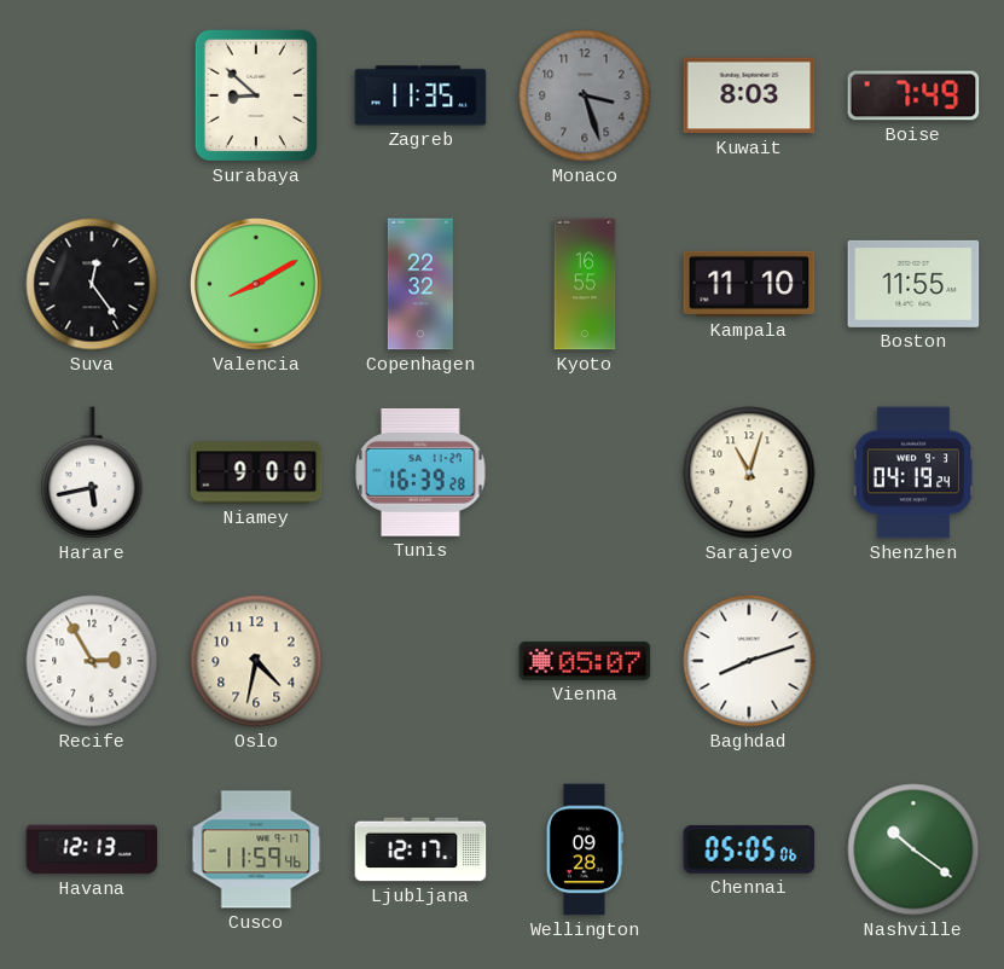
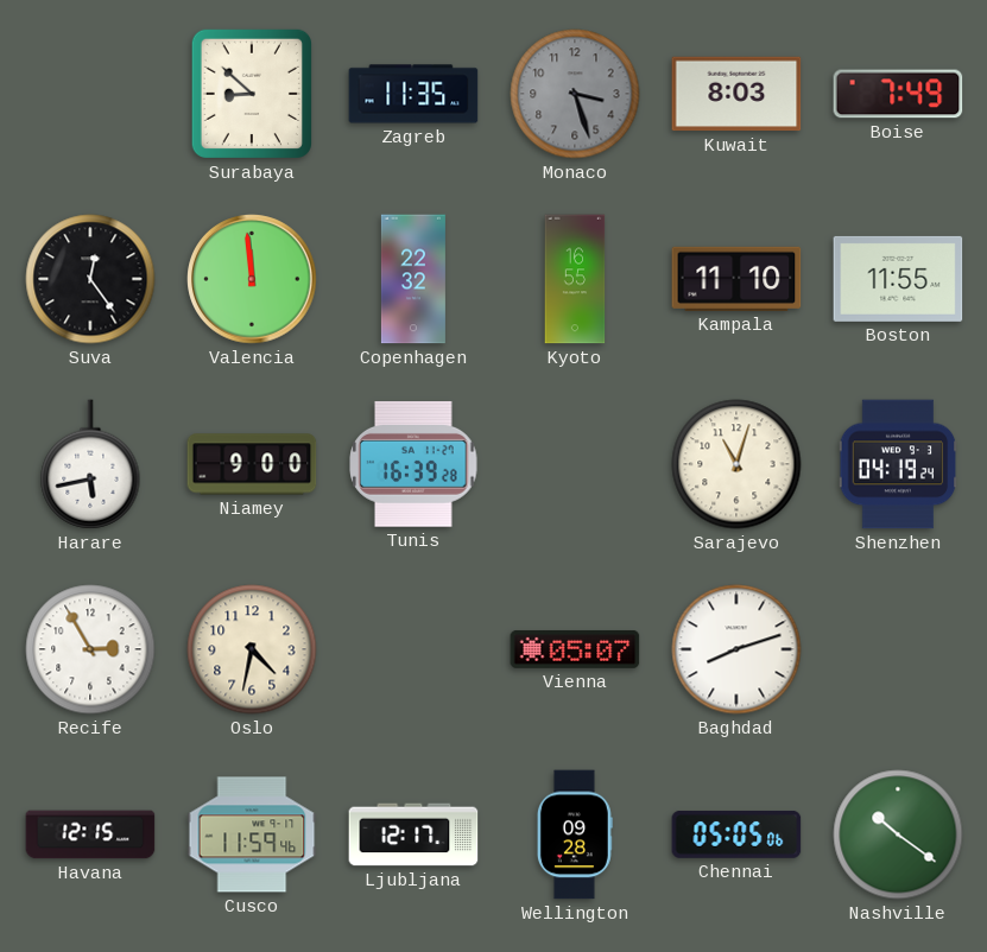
Valencia: 8:10 -> 11:59 (252, 279)
Havana: 12:13 -> 12:15 (90, 834)
